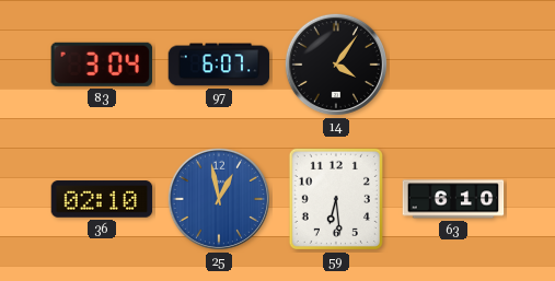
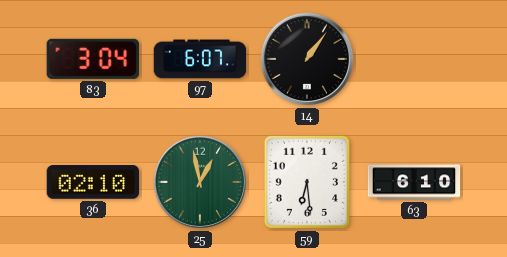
14: 4:06 -> 1:06 (307, 59)
25 dial: blue -> green (200, 182)
